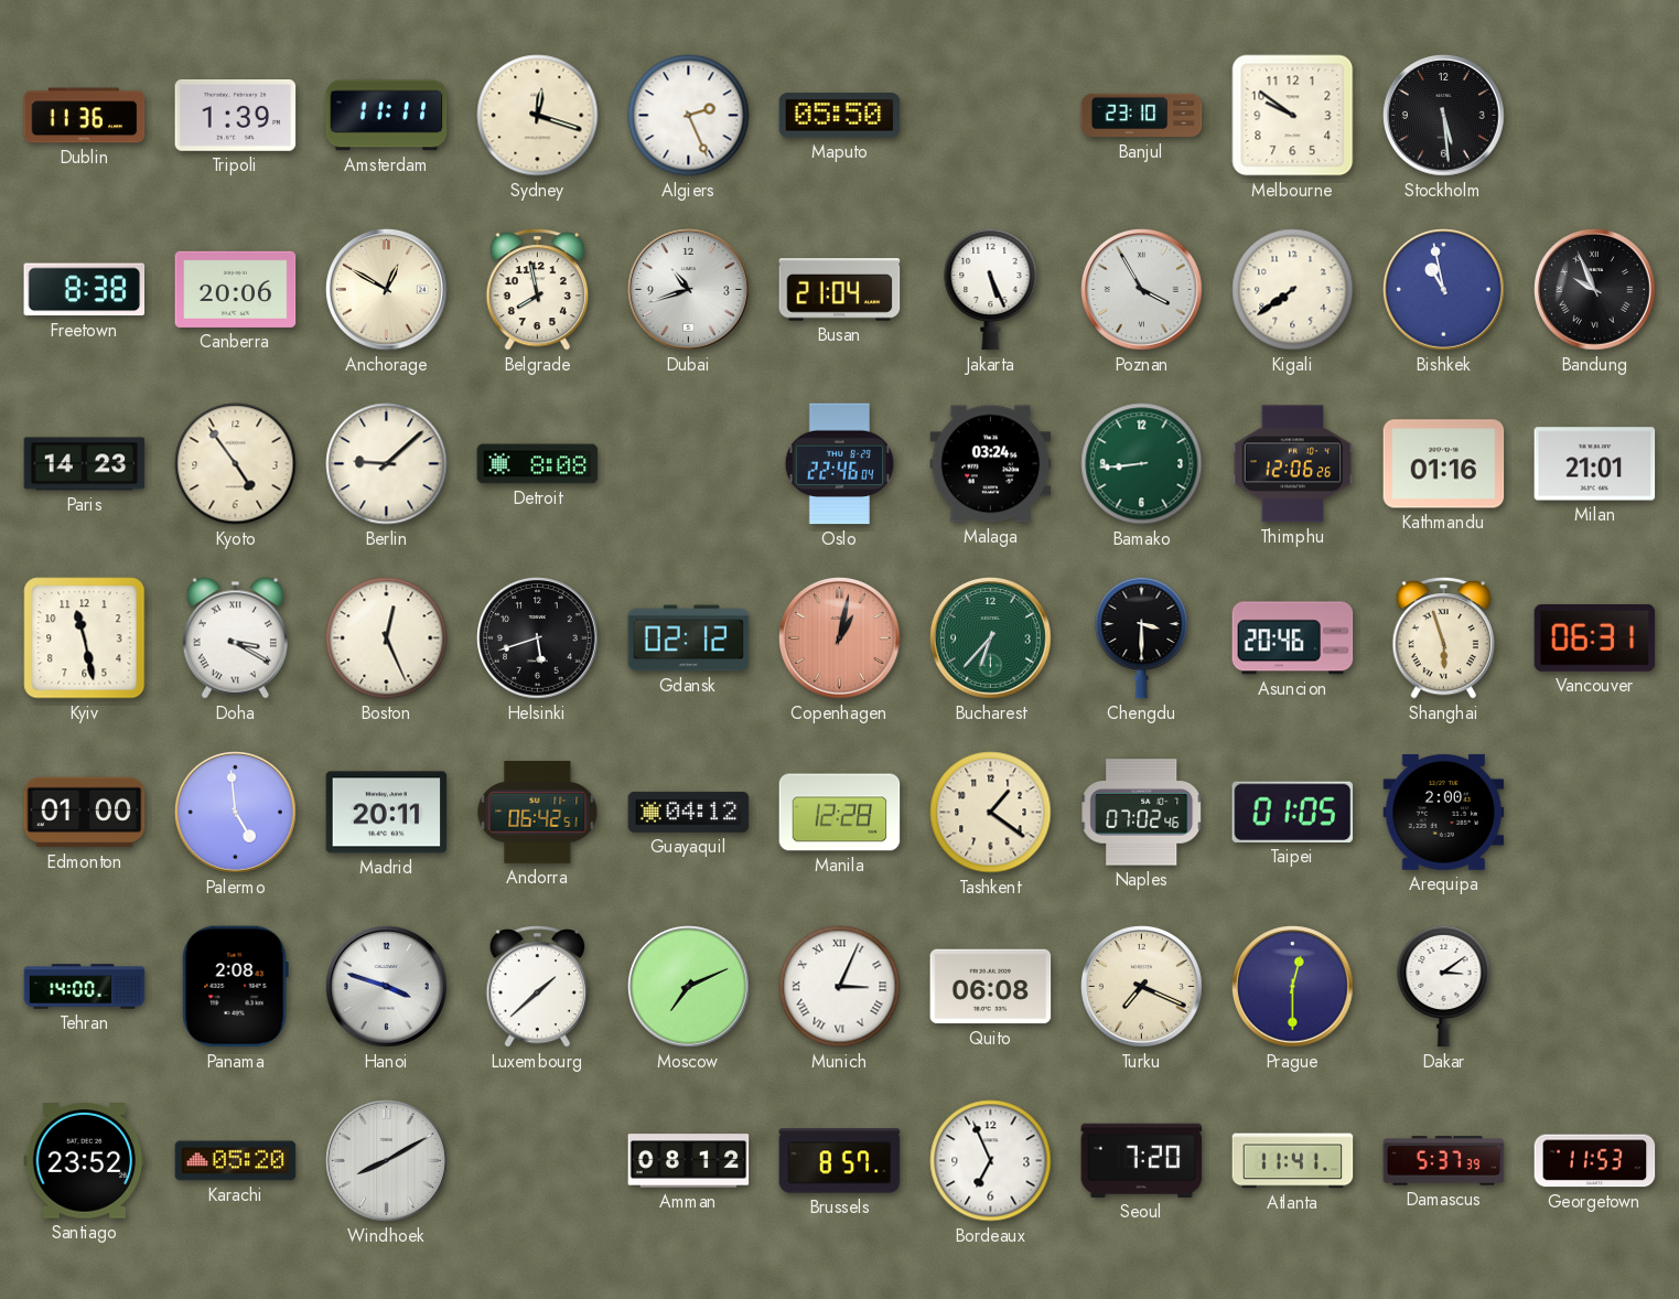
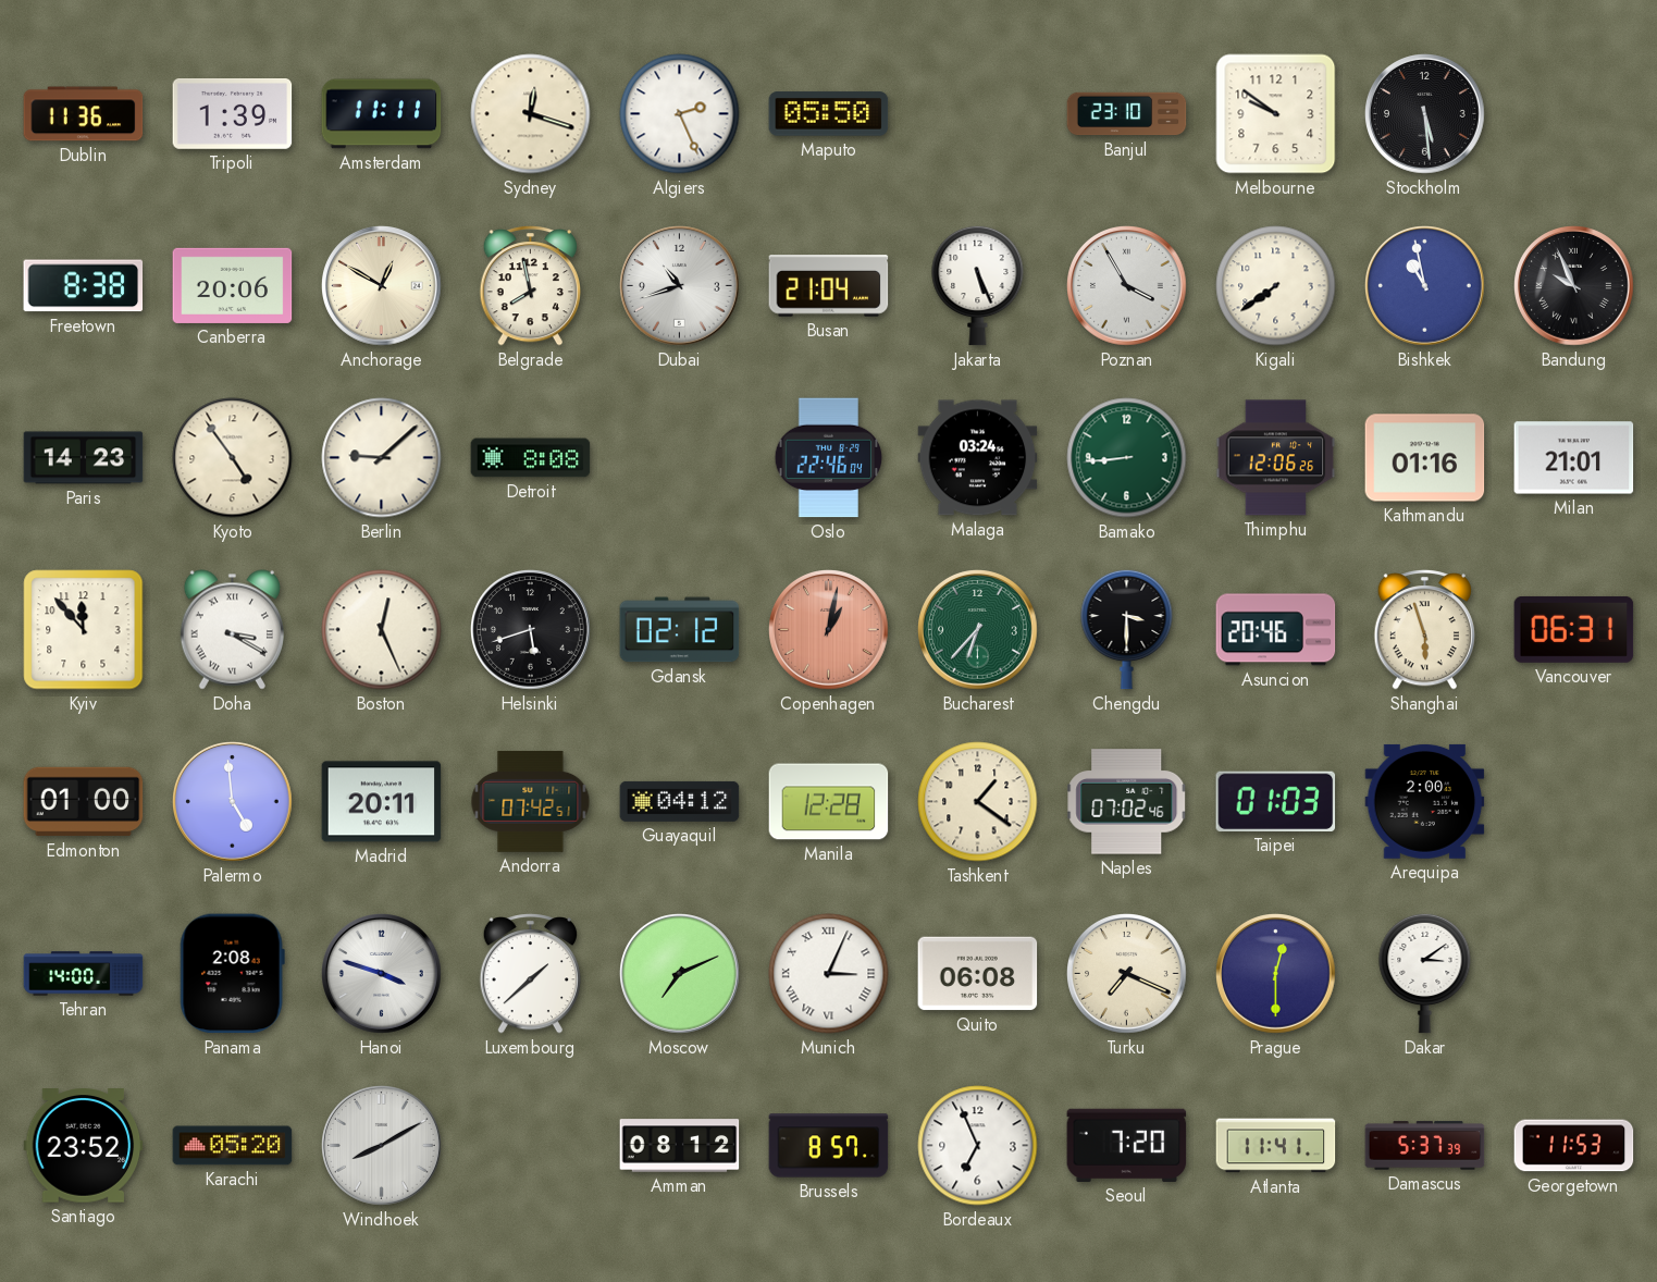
Kyiv: 11:28 -> 11:53 (84, 630)
Andorra: 06:42 -> 07:42 (531, 801)
Taipei: 01:05 -> 01:03 (1276, 801)
